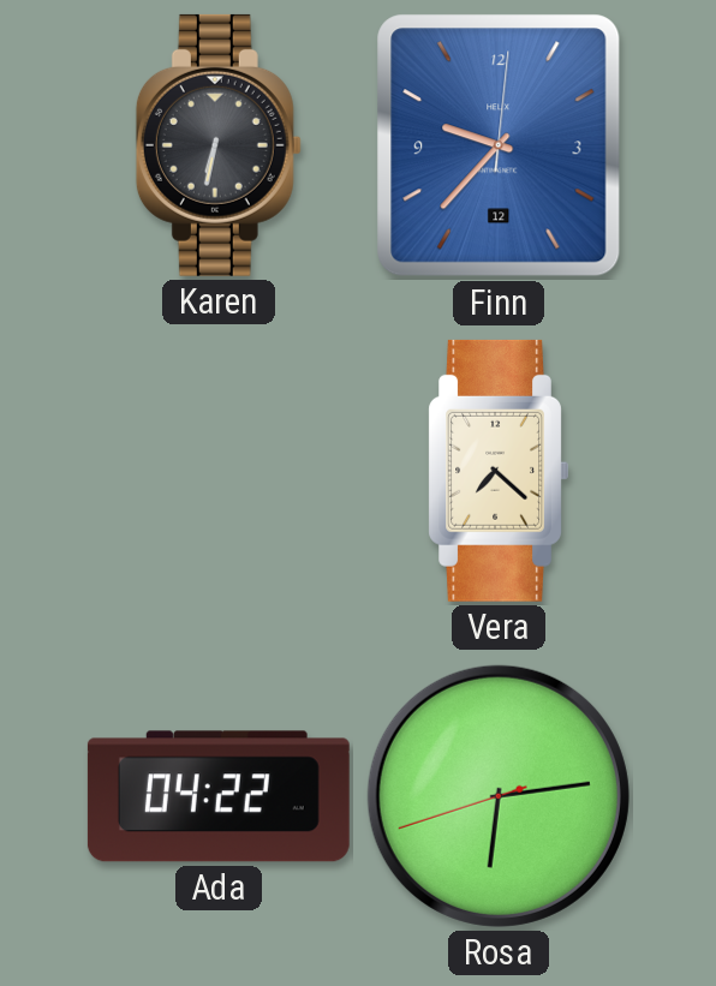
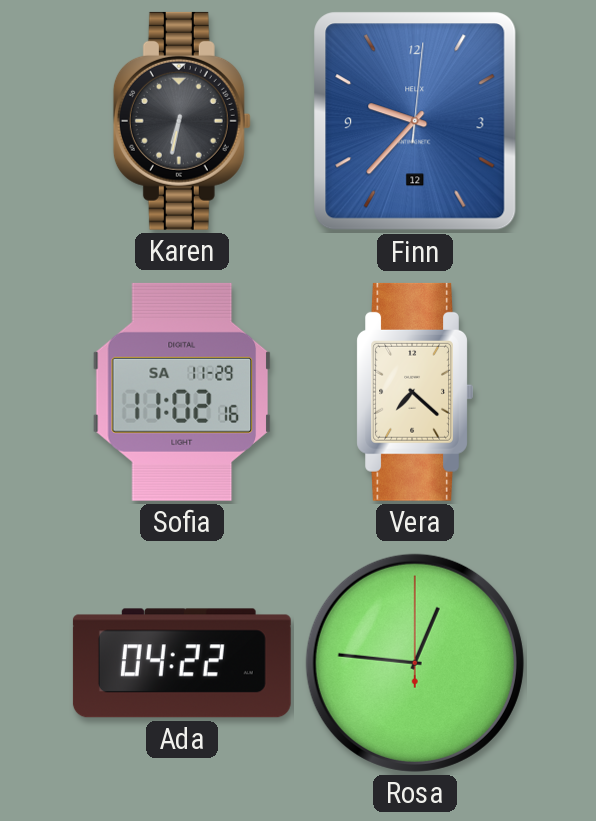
Sofia: none -> 11:02 (182, 392)
Rosa: 6:13 -> 12:46 (415, 663)
